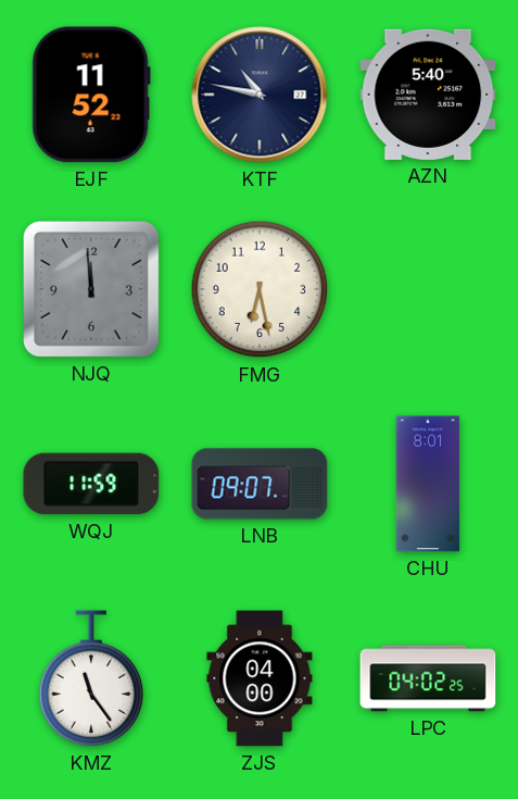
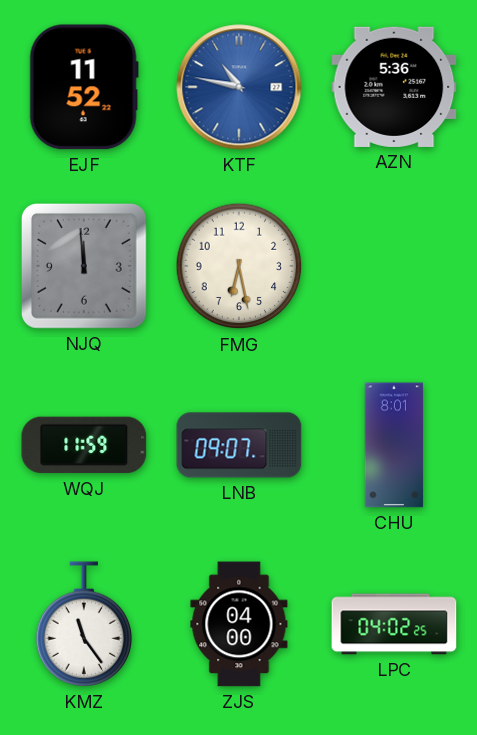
KTF dial: navy -> blue (239, 87)
AZN: 5:40 -> 5:36 (394, 87)
